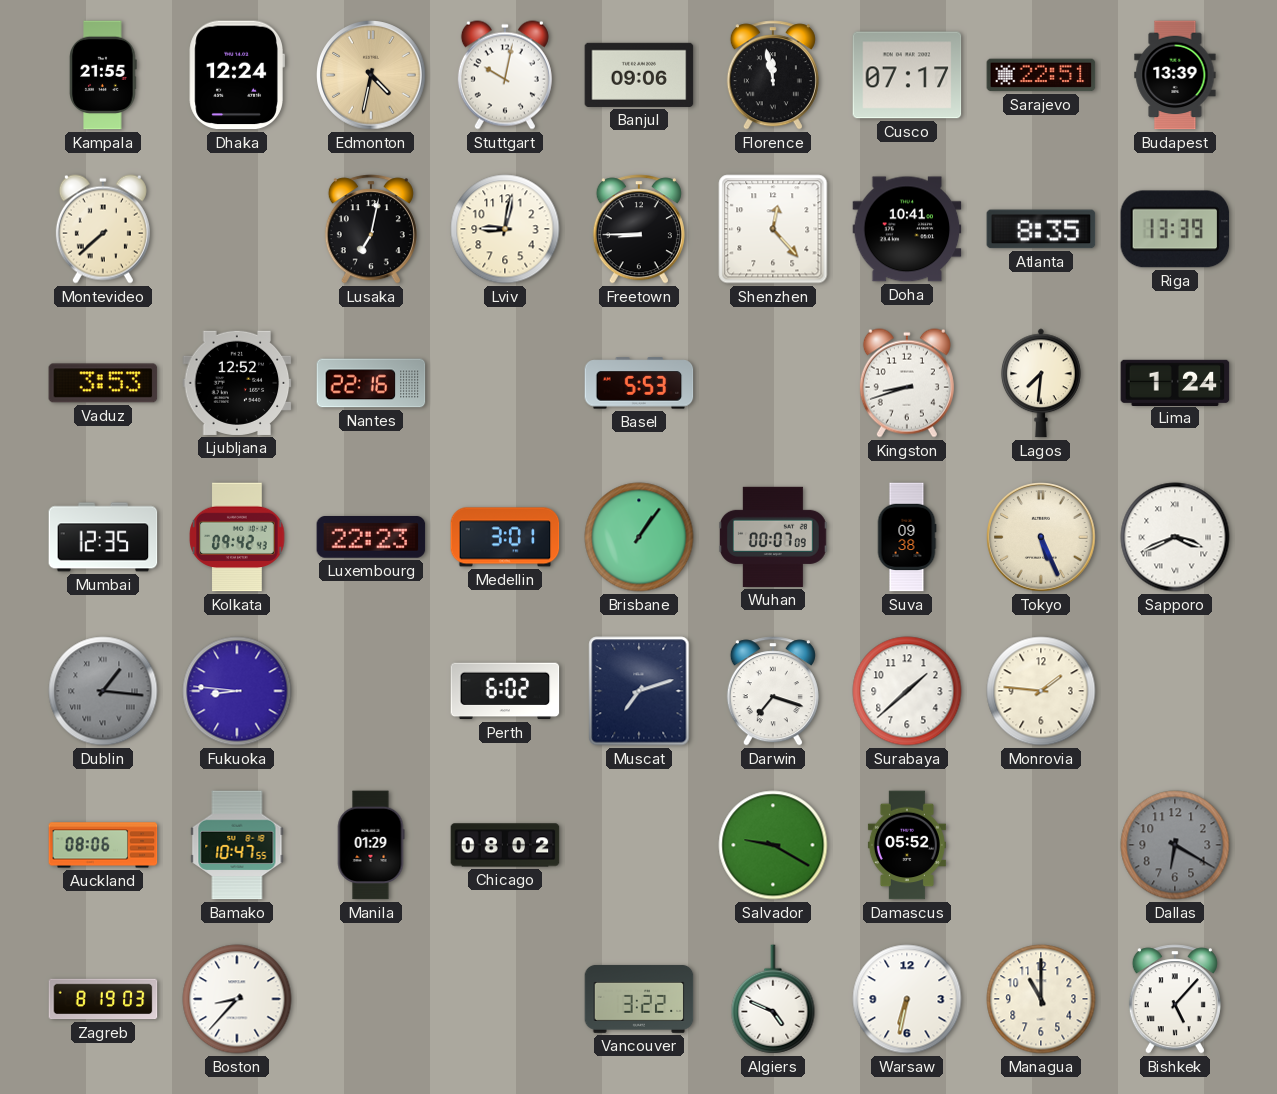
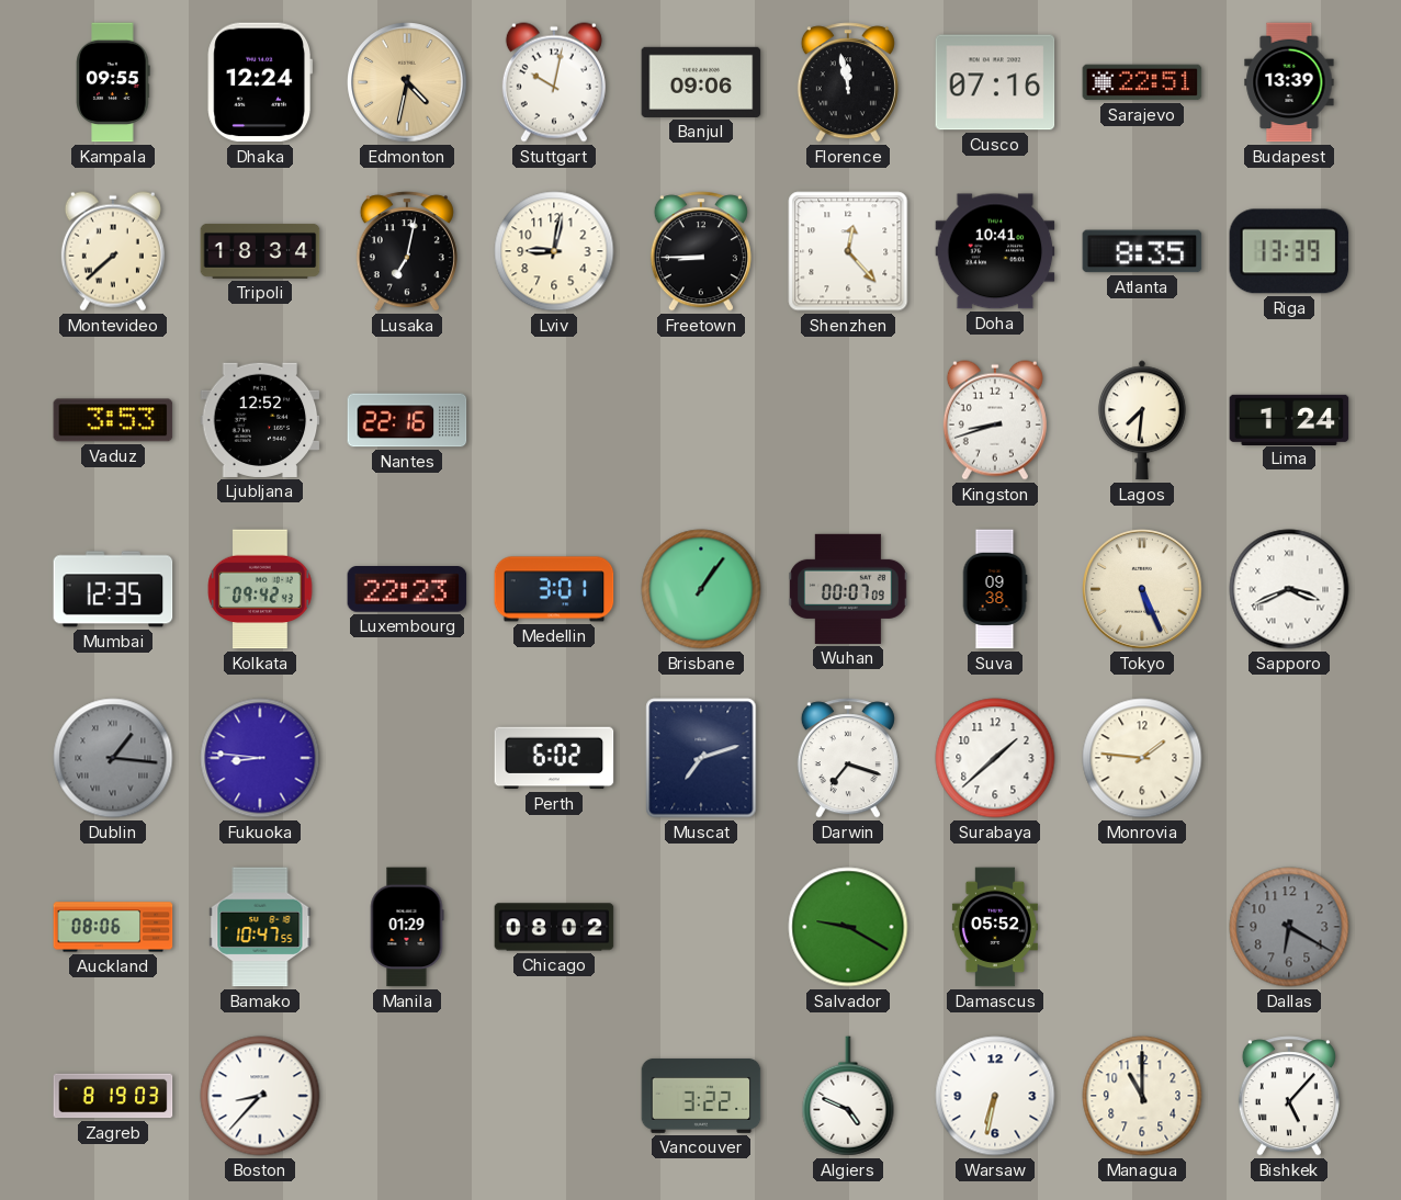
Kampala: 21:55 -> 09:55 (113, 82)
Cusco: 07:17 -> 07:16 (995, 82)
Tripoli: none -> 18:34 (260, 251)
Basel: 5:53 -> none (639, 383)
